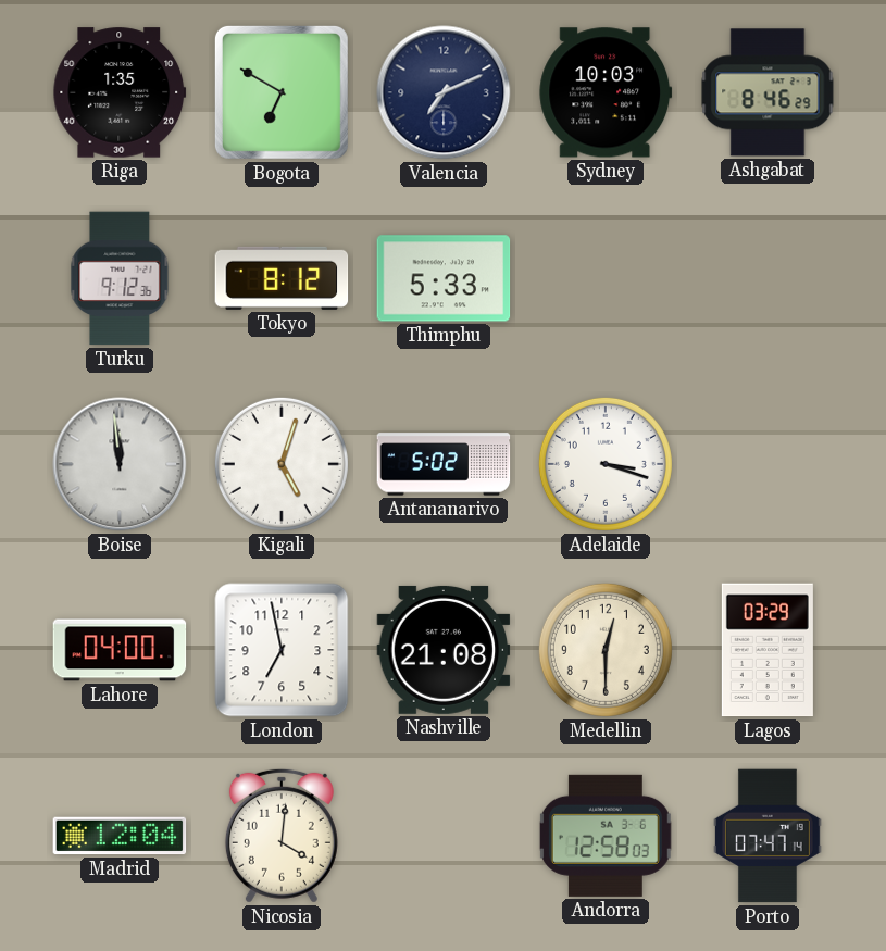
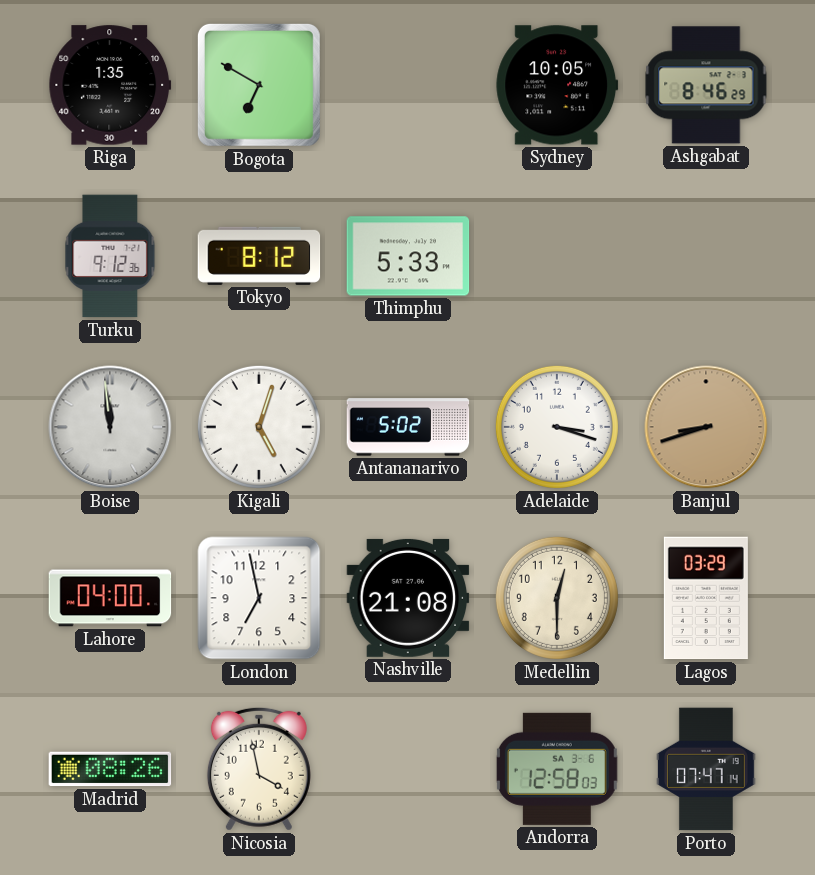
Valencia: 7:11 -> none (444, 92)
Sydney: 10:03 -> 10:05 (557, 85)
Banjul: none -> 8:42 (706, 427)
Madrid: 12:04 -> 08:26 (110, 769)
Nicosia: 4:01 -> 3:58 (259, 769)
